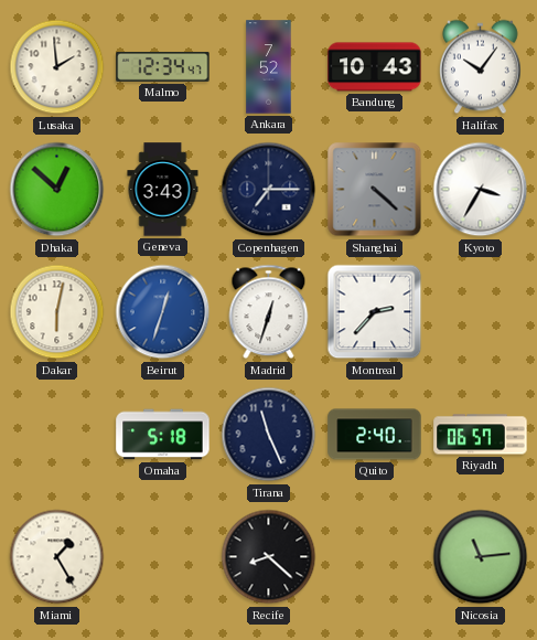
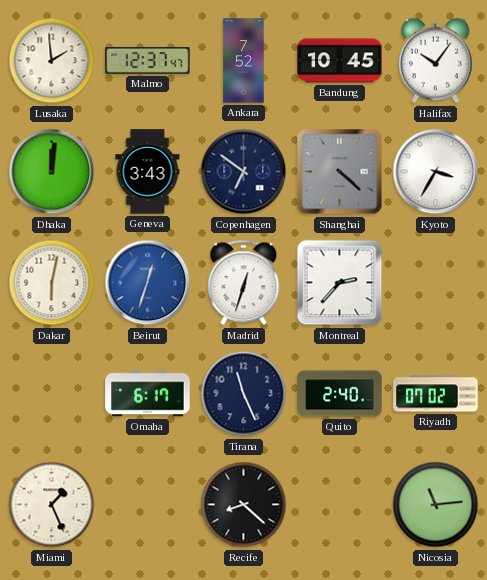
Malmo: 12:34 -> 12:37 (148, 60)
Bandung: 10:43 -> 10:45 (340, 61)
Dhaka: 12:52 -> 12:01 (52, 172)
Copenhagen: 7:15 -> 6:51 (244, 172)
Omaha: 5:18 -> 6:17 (148, 394)
Riyadh: 06:57 -> 07:02 (436, 394)
Miami: 1:25 -> 1:26 (52, 505)
